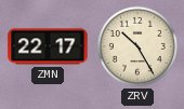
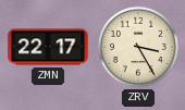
ZRV: 10:25 -> 3:25 (138, 47)
